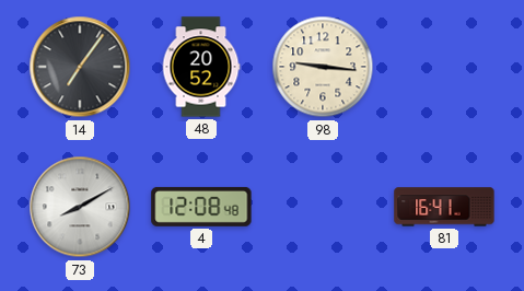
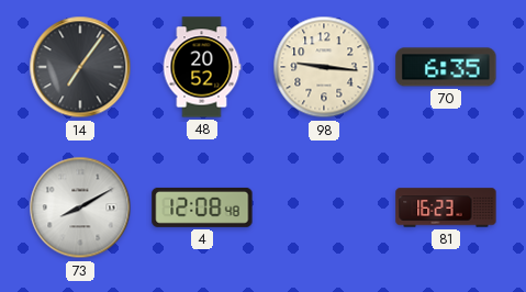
70: none -> 6:35 (446, 67)
81: 16:41 -> 16:23 (446, 207)
